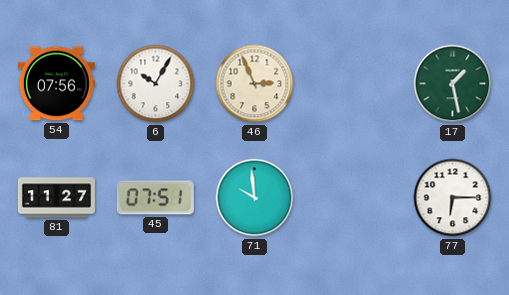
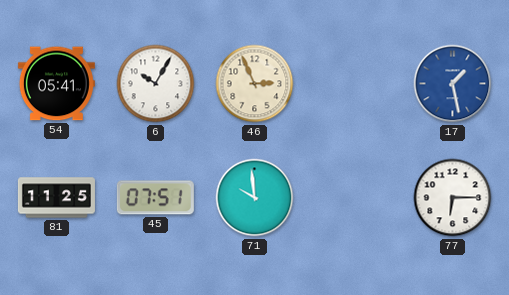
54: 07:56 -> 05:41 (56, 84)
17 dial: green -> blue (453, 84)
81: 11:27 -> 11:25 (56, 198)
